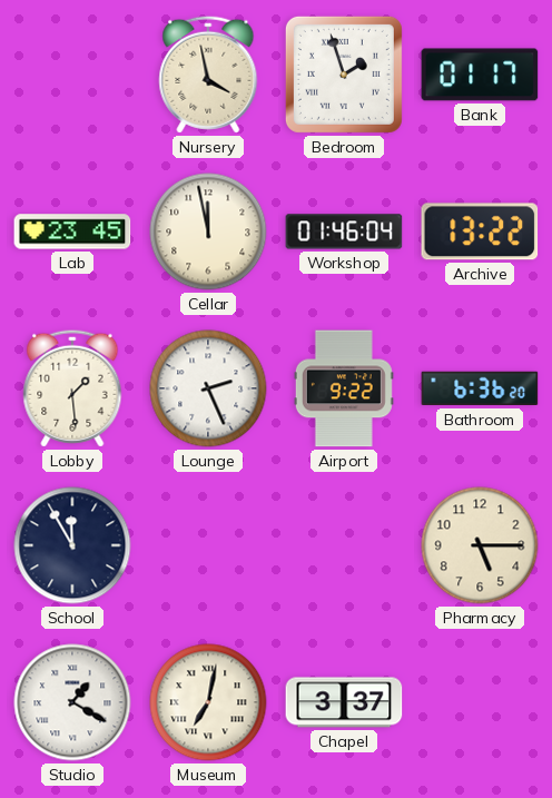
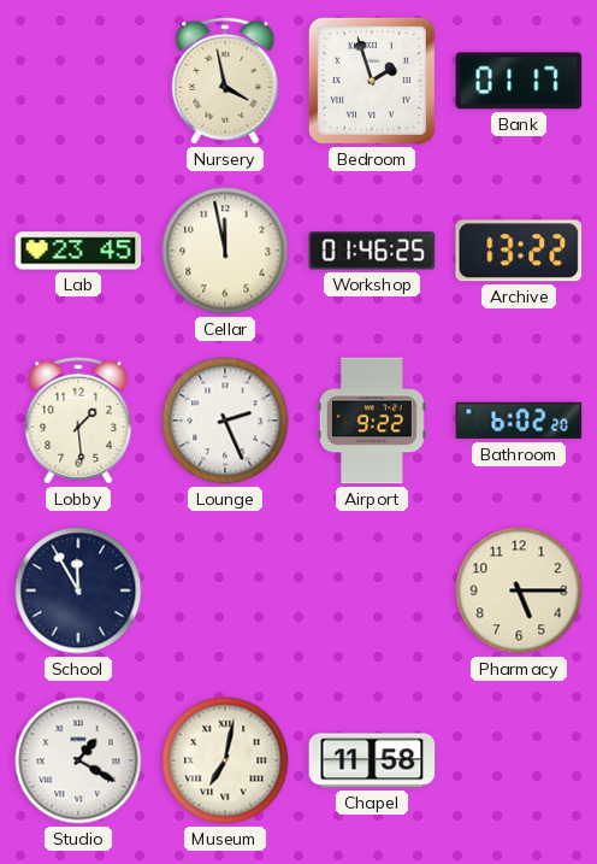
Workshop: 01:46:04 -> 01:46:25 (372, 251)
Bathroom: 6:36 -> 6:02 (519, 421)
Chapel: 3:37 -> 11:58 (372, 760)
